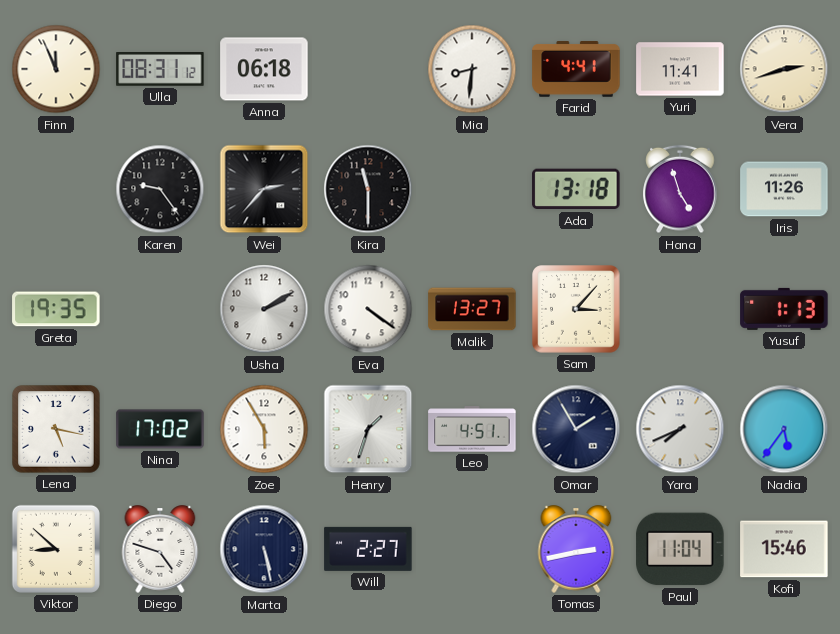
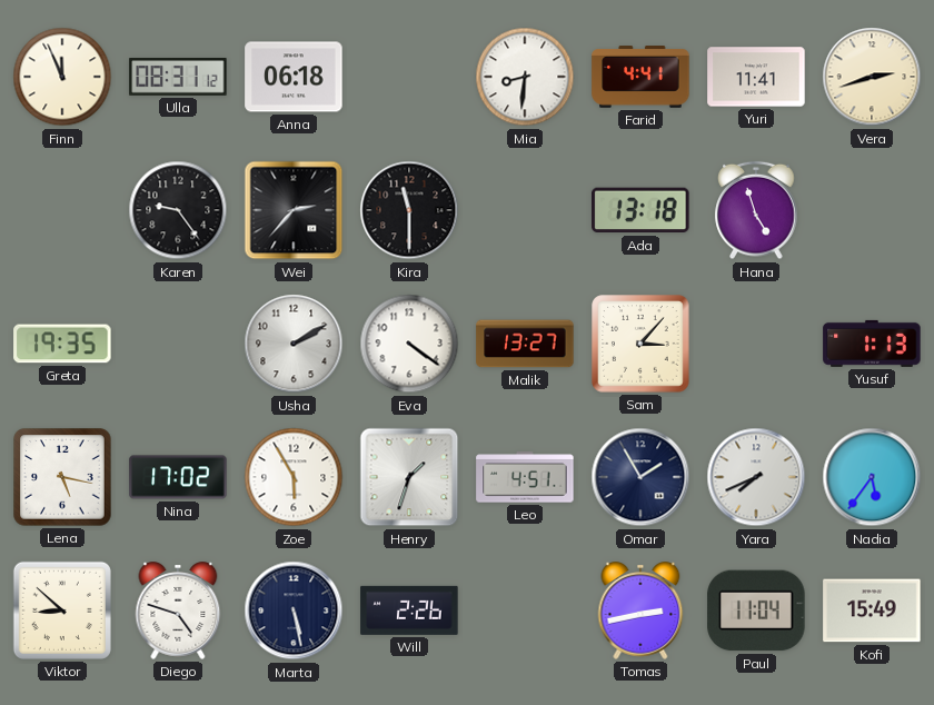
Iris: 11:26 -> none (784, 189)
Will: 2:27 -> 2:26 (409, 610)
Kofi: 15:46 -> 15:49 (872, 610)
